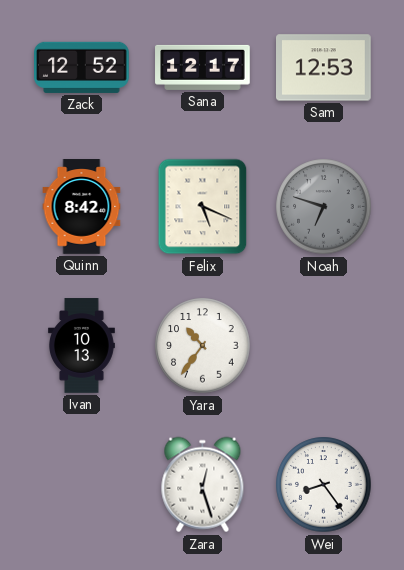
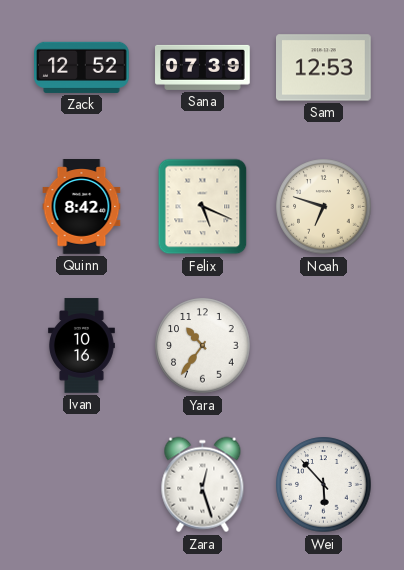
Sana: 12:17 -> 07:39 (203, 67)
Noah dial: grey -> cream (324, 207)
Ivan: 10:13 -> 10:16 (81, 346)
Wei: 8:24 -> 5:53 (324, 485)
